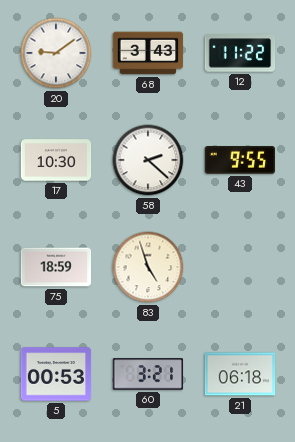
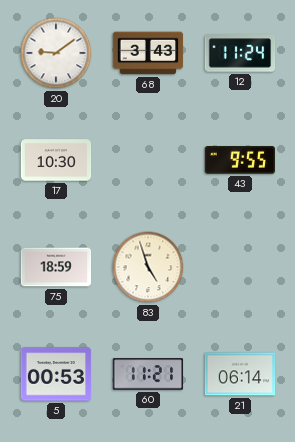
12: 11:22 -> 11:24 (240, 53)
58: 2:22 -> none (148, 160)
60: 3:21 -> 11:21 (148, 374)
21: 06:18 -> 06:14 (240, 374)
